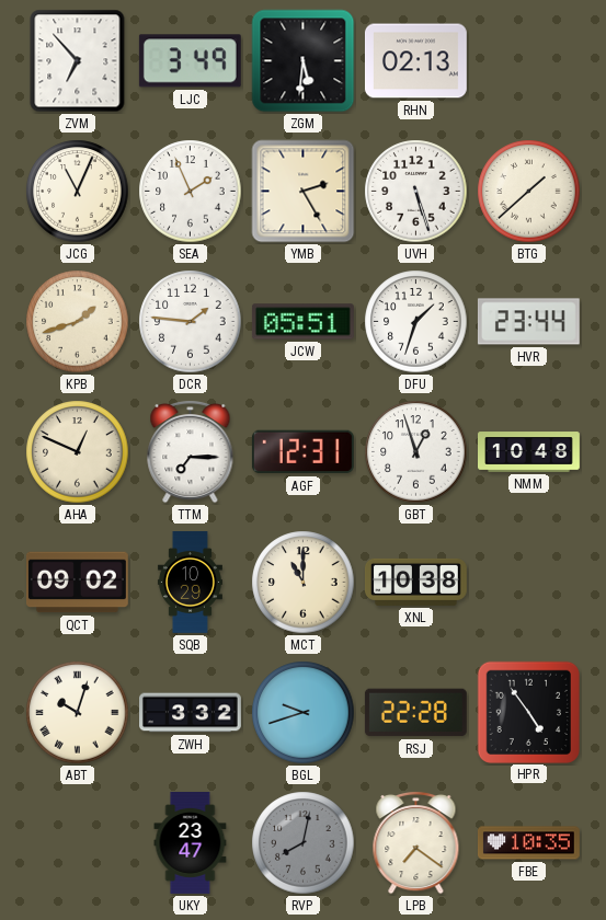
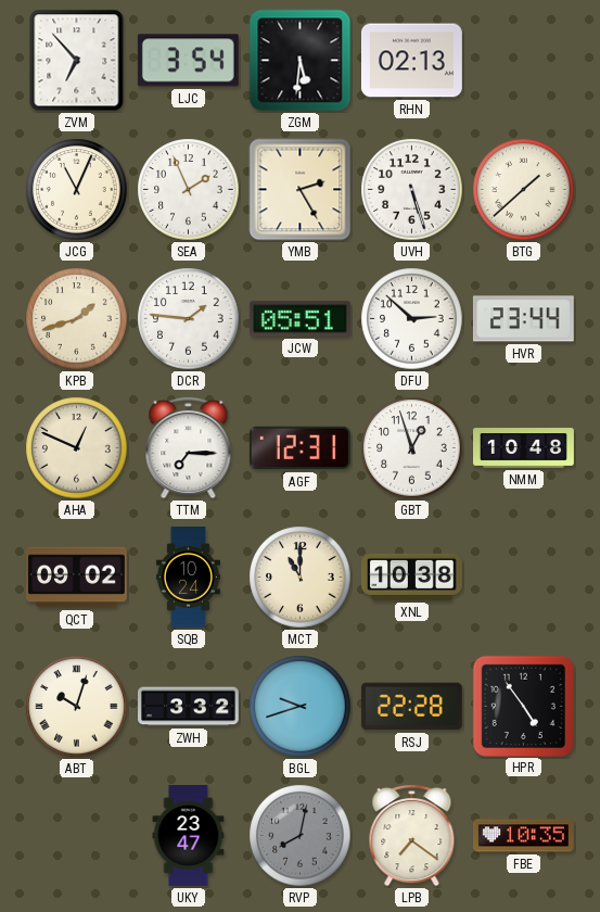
LJC: 3:49 -> 3:54 (188, 61)
DFU: 1:33 -> 2:52 (412, 319)
SQB: 10:29 -> 10:24 (188, 578)
